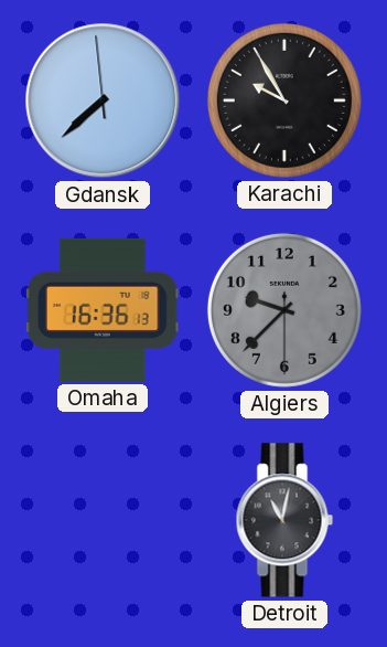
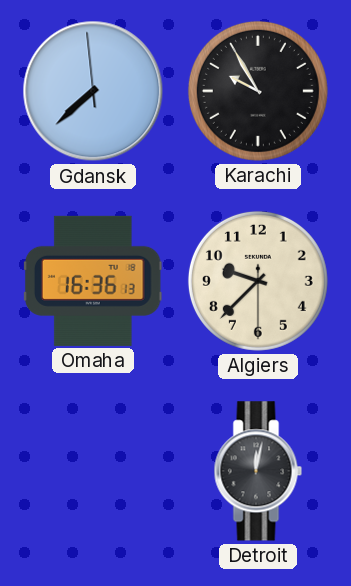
Algiers dial: grey -> cream (258, 281)
Detroit: 11:02 -> 12:02 (258, 471)
